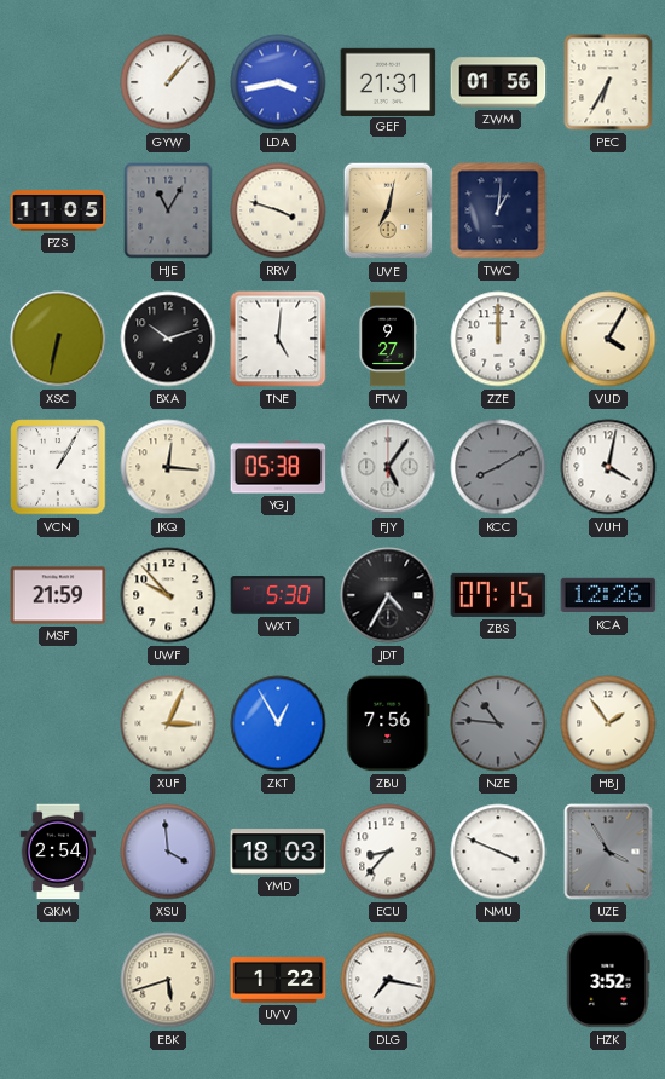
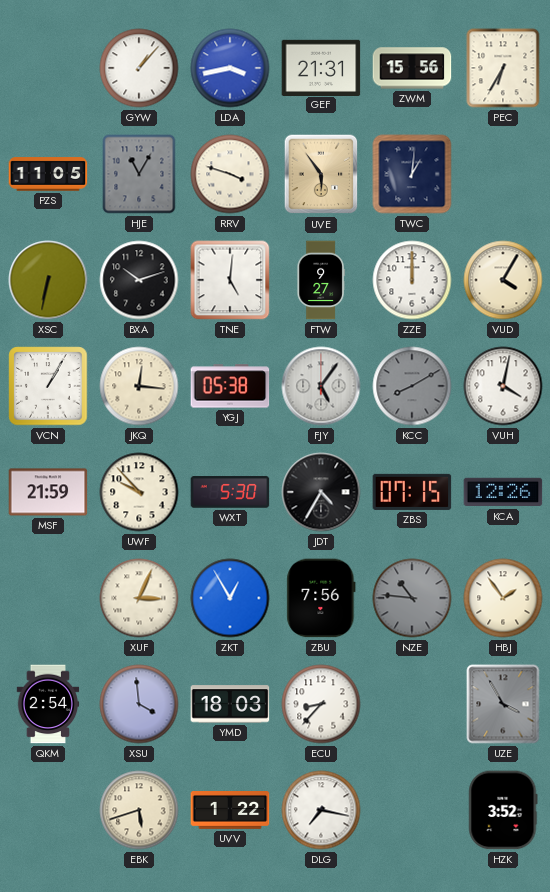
ZWM: 01:56 -> 15:56 (412, 68)
UVE: 7:02 -> 5:54 (321, 174)
NMU: 3:49 -> none (498, 852)
